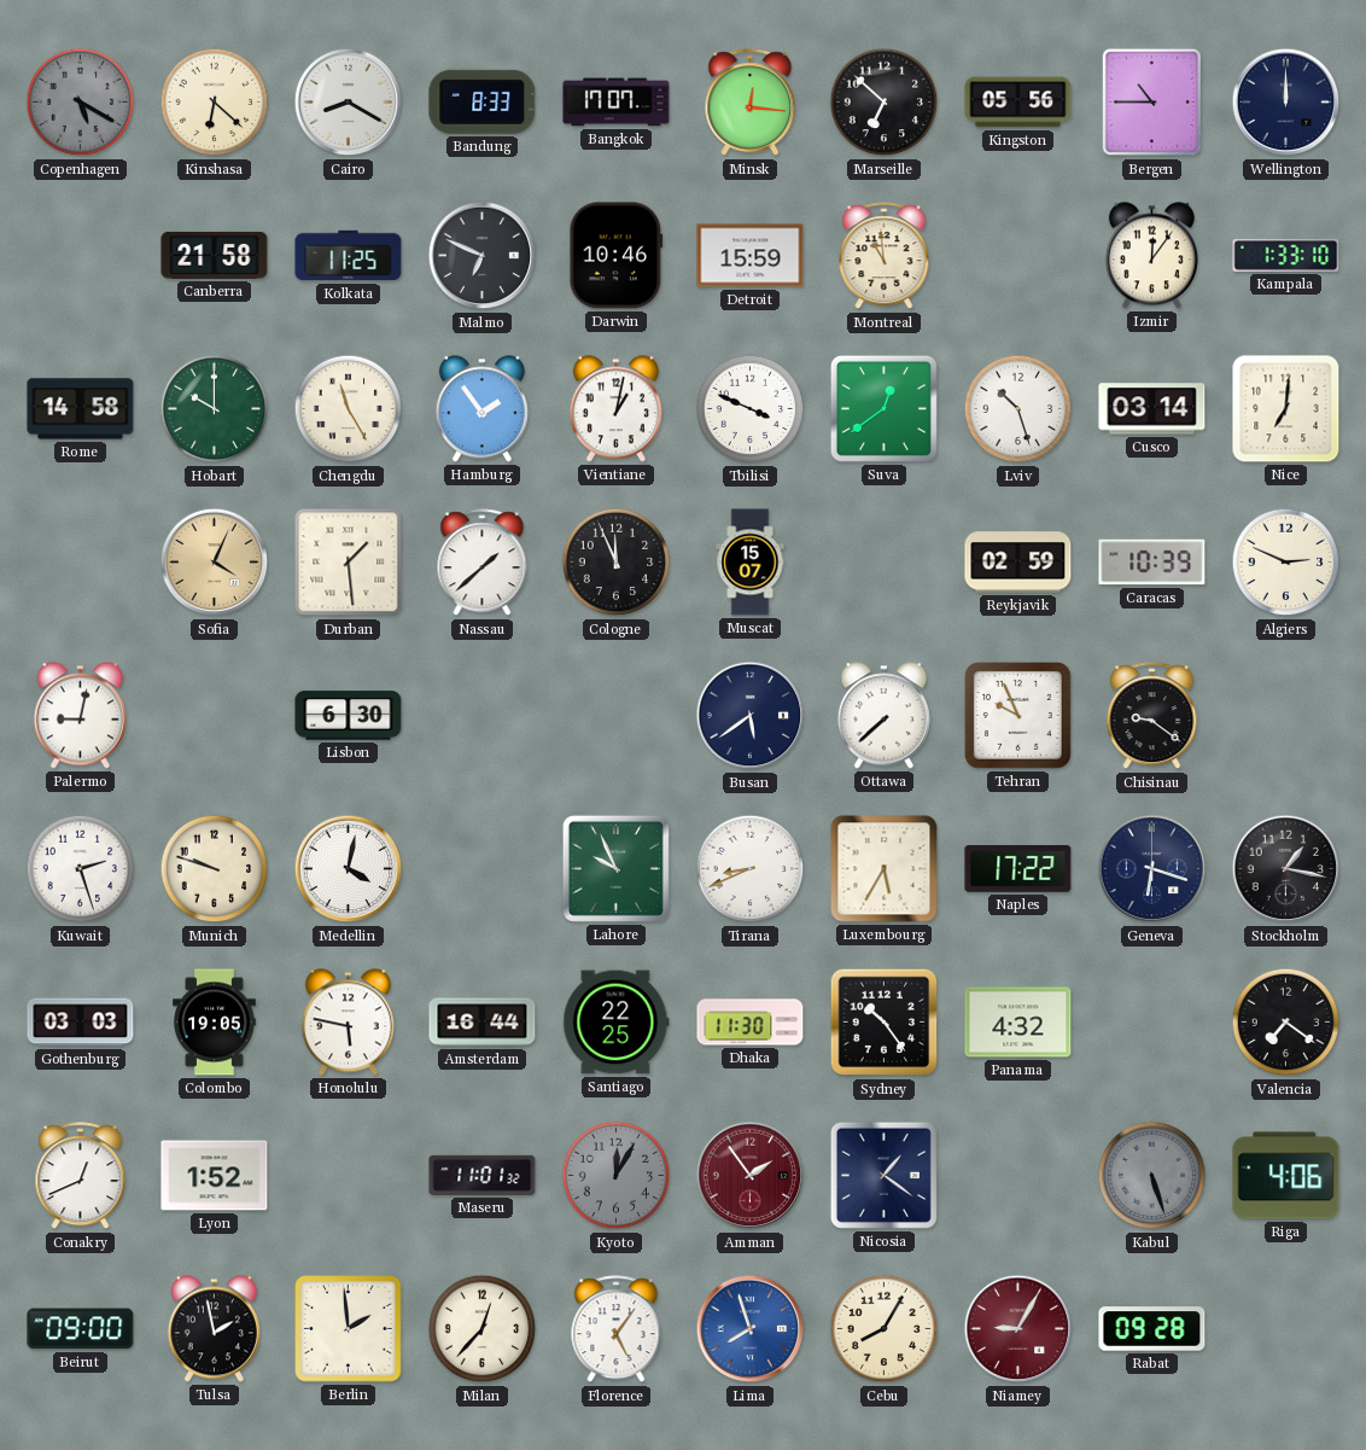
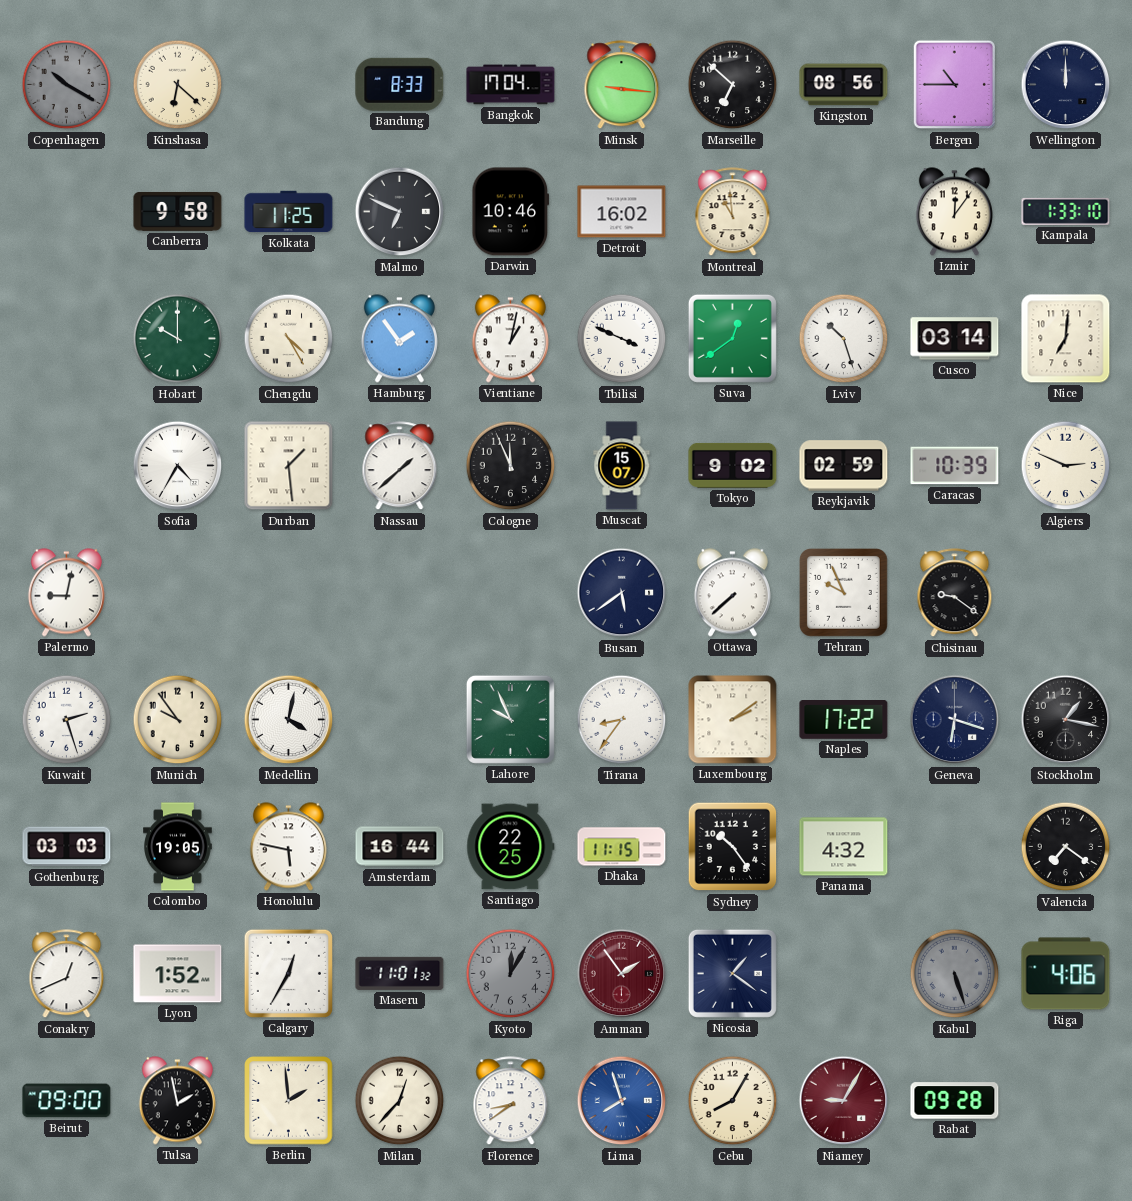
Copenhagen: 5:20 -> 10:20 (67, 85)
Cairo: 8:20 -> none (349, 103)
Bangkok: 17:07 -> 17:04 (511, 85)
Minsk: 12:16 -> 9:16 (622, 85)
Kingston: 05:56 -> 08:56 (844, 85)
Canberra: 21:58 -> 9:58 (178, 211)
Detroit: 15:59 -> 16:02 (622, 212)
Rome: 14:58 -> none (81, 409)
Chengdu: 11:25 -> 4:25 (289, 339)
Sofia: 4:04 -> 4:35 (178, 466)
Sofia dial: champagne -> white (178, 466)
Tokyo: none -> 9:02 (733, 465)
Lisbon: 6:30 -> none (349, 716)
Munich: 9:48 -> 9:54 (178, 720)
Tirana: 8:41 -> 8:36 (622, 720)
Luxembourg: 5:35 -> 2:09 (733, 720)
Dhaka: 11:30 -> 11:15 (622, 847)
Calgary: none -> 12:35 (288, 973)
Florence: 5:06 -> 8:39 (511, 1101)
